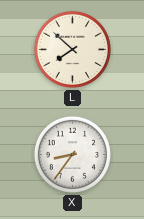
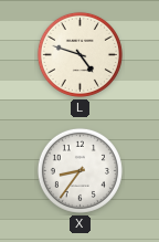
L: 7:52 -> 4:48 (79, 54)
